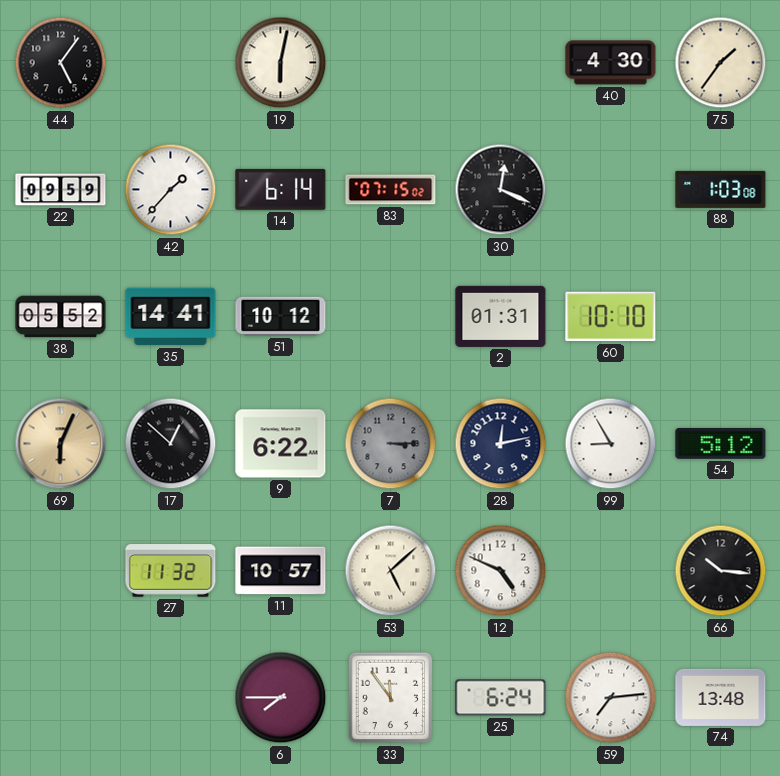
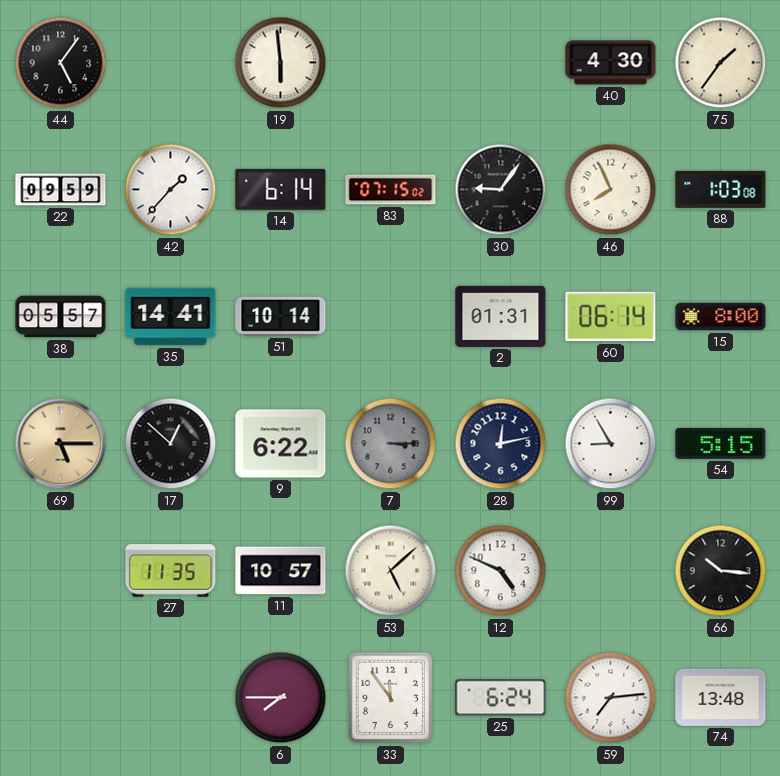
19: 6:02 -> 5:59 (281, 63)
30: 12:19 -> 9:06 (501, 190)
46: none -> 7:56 (611, 190)
38: 05:52 -> 05:57 (61, 317)
51: 10:12 -> 10:14 (281, 316)
60: 10:10 -> 06:14 (611, 317)
15: none -> 8:00 (721, 317)
69: 6:04 -> 5:15 (61, 444)
54: 5:12 -> 5:15 (721, 443)
27: 11:32 -> 11:35 (171, 571)
